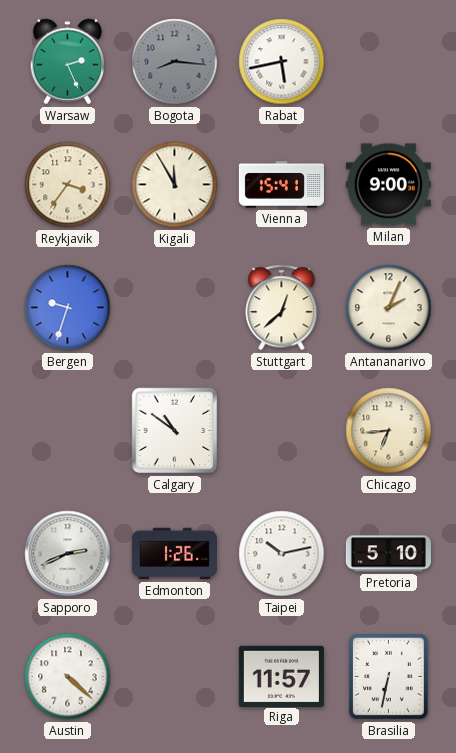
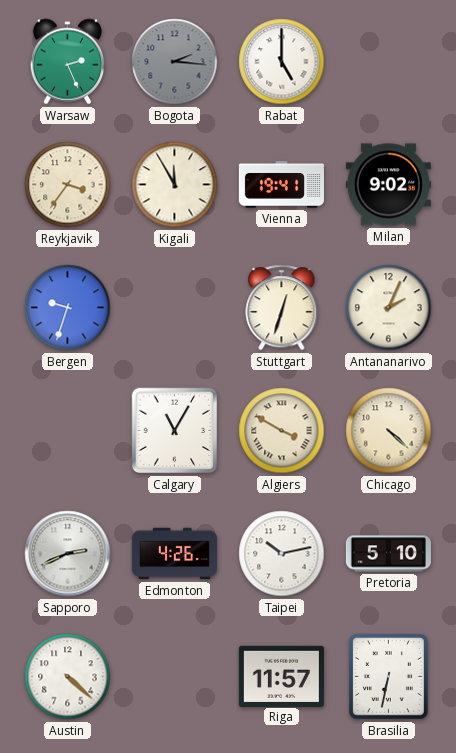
Bogota: 8:16 -> 2:16 (175, 62)
Rabat: 5:43 -> 5:00 (282, 62)
Vienna: 15:41 -> 19:41 (281, 185)
Milan: 9:00 -> 9:02 (388, 185)
Stuttgart: 12:38 -> 12:33 (282, 308)
Calgary: 10:51 -> 11:05 (175, 431)
Algiers: none -> 3:50 (282, 431)
Chicago: 6:44 -> 4:22 (389, 431)
Edmonton: 1:26 -> 4:26 (174, 554)
